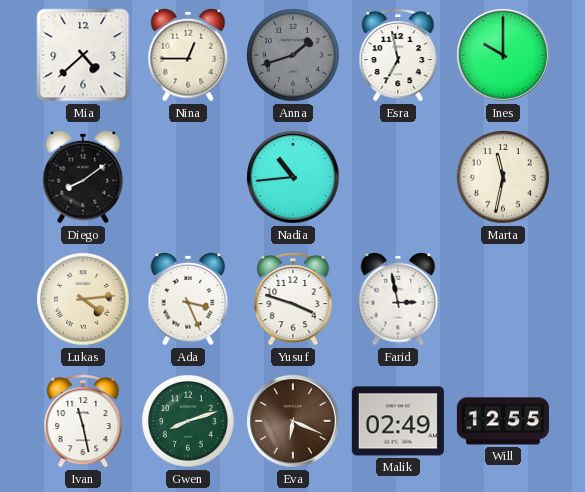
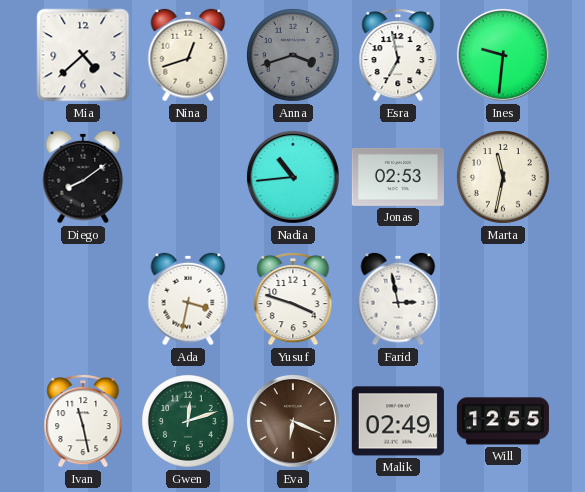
Nina: 12:45 -> 12:42 (188, 55)
Anna: 1:42 -> 3:42 (294, 56)
Ines: 10:00 -> 9:31 (503, 55)
Jonas: none -> 02:53 (398, 177)
Lukas: 4:14 -> none (84, 300)
Ada: 3:26 -> 3:32 (188, 299)
Gwen: 8:12 -> 12:12 (189, 422)
